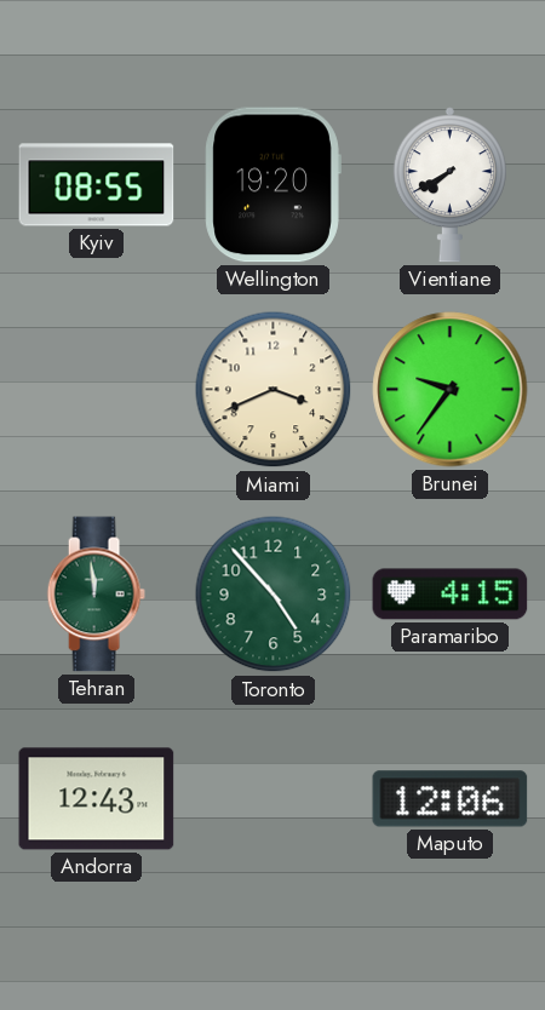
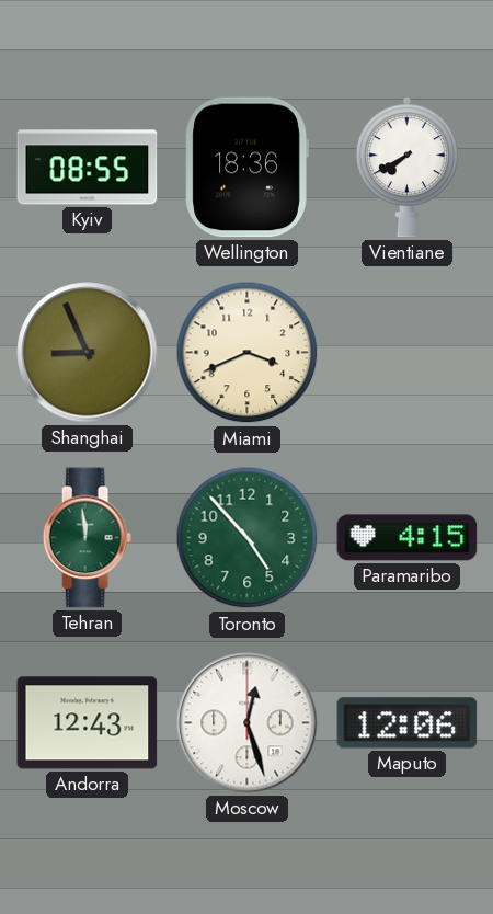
Wellington: 19:20 -> 18:36 (246, 168)
Shanghai: none -> 8:56 (88, 353)
Brunei: 9:36 -> none (451, 390)
Moscow: none -> 12:27 (248, 723)
